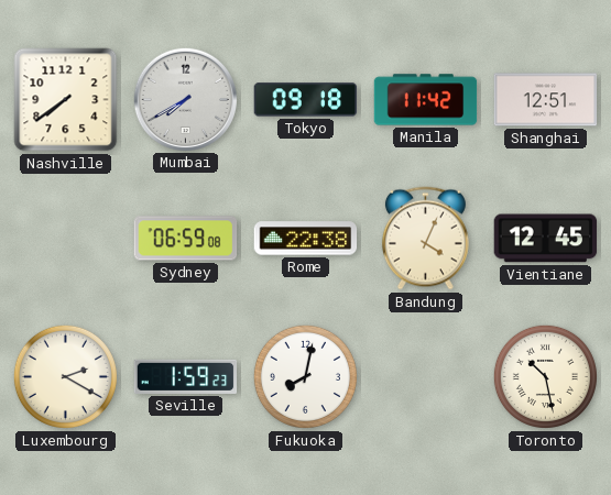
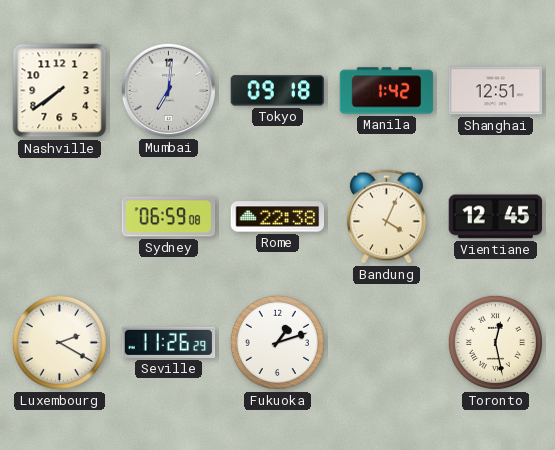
Mumbai: 7:40 -> 7:01 (168, 90)
Manila: 11:42 -> 1:42 (387, 91)
Seville: 1:59 -> 11:26 (169, 342)
Fukuoka: 8:02 -> 1:12 (277, 342)
Toronto: 10:28 -> 12:28 (495, 342)
